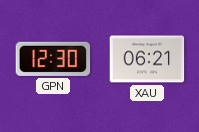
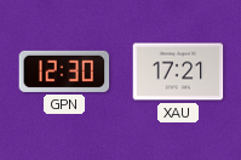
XAU: 06:21 -> 17:21 (178, 72)
